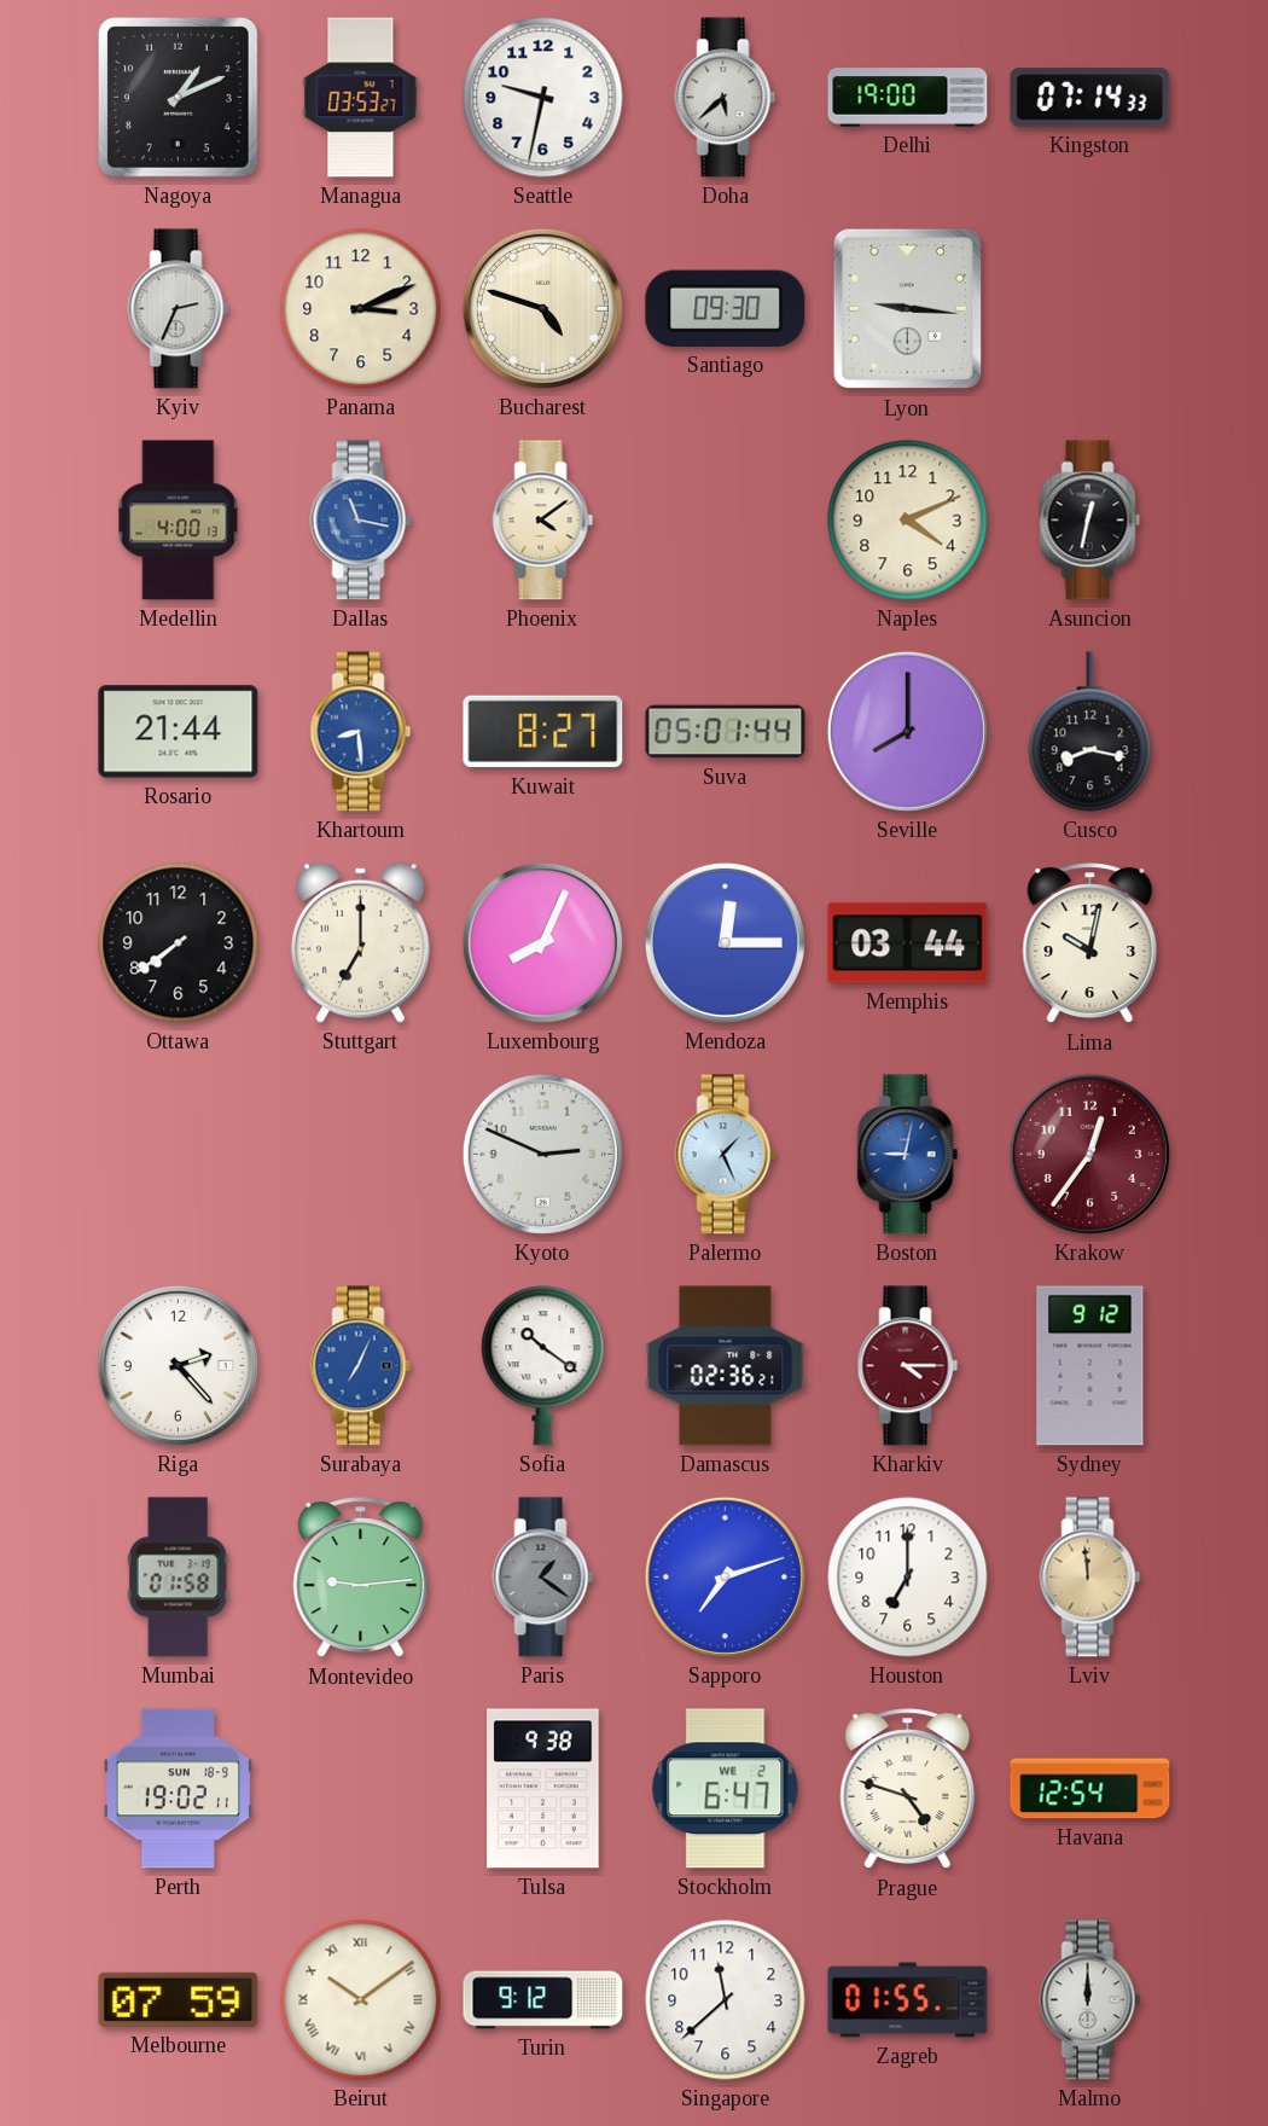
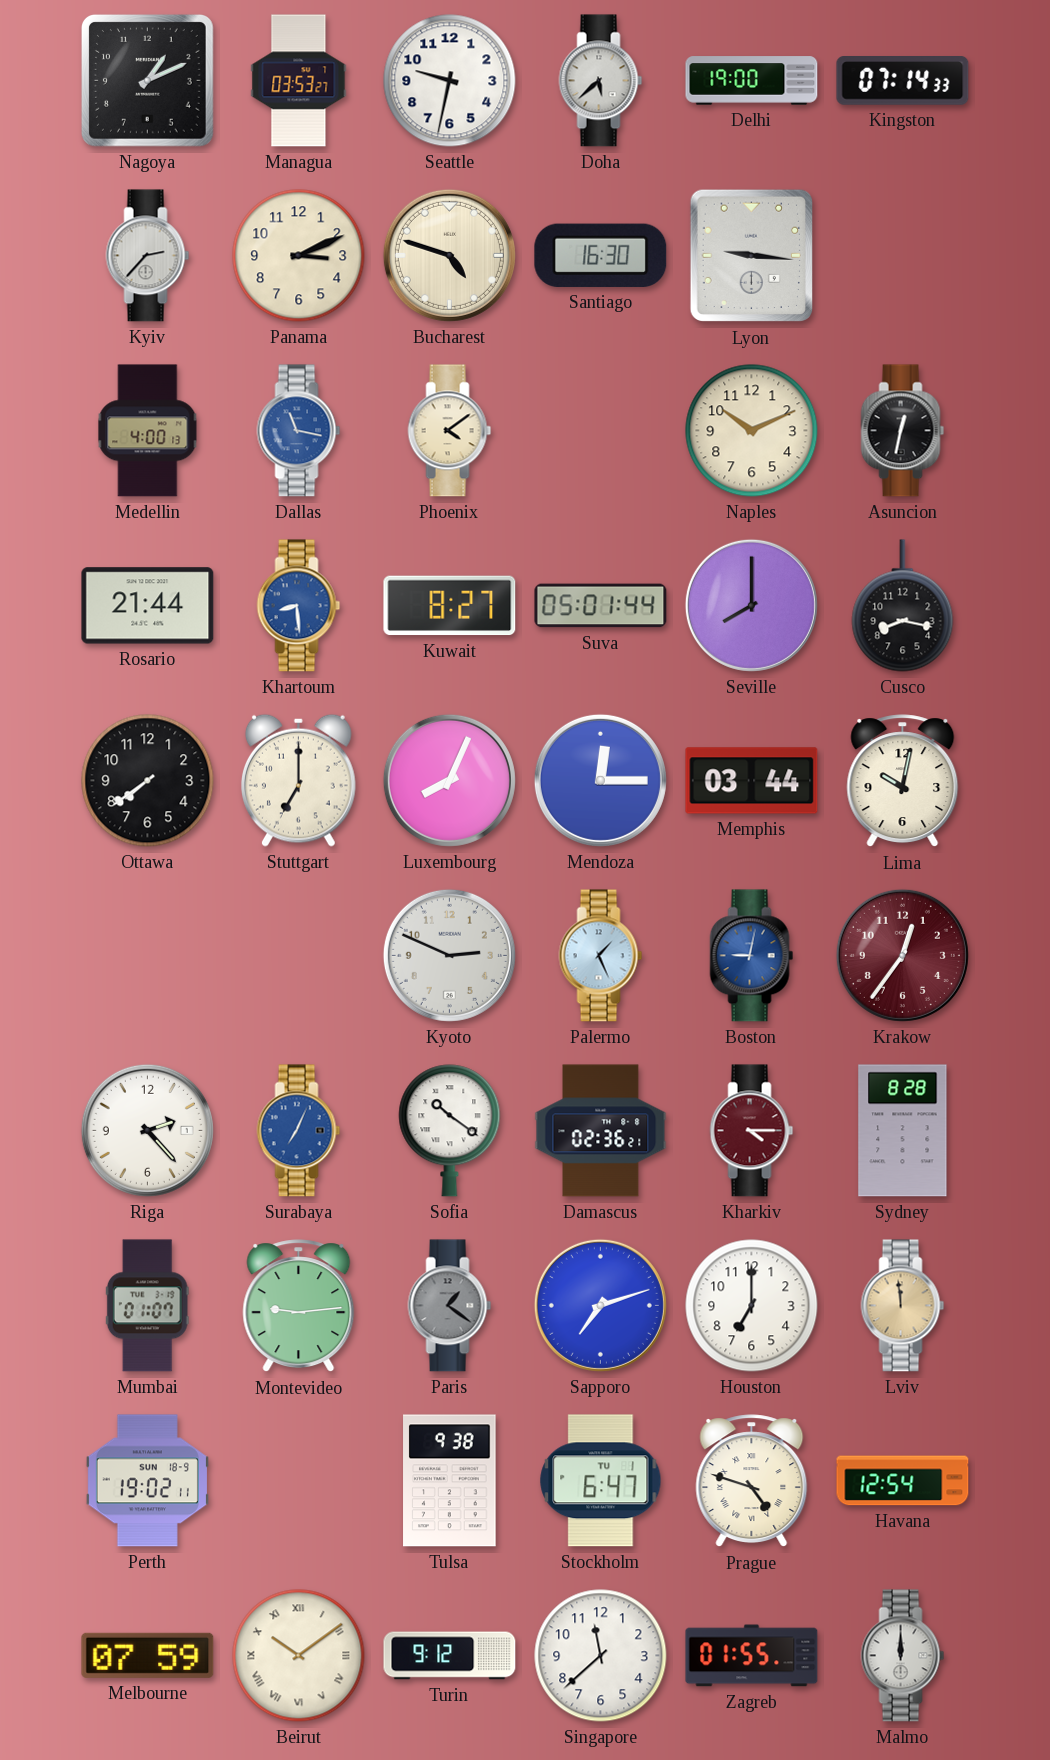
Kyiv: 2:34 -> 2:37 (148, 256)
Santiago: 09:30 -> 16:30 (601, 255)
Naples: 4:11 -> 10:11 (752, 431)
Sydney: 9:12 -> 8:28 (903, 1131)
Mumbai: 01:58 -> 01:07 (147, 1306)
Stockholm date: WE 2 -> TU 1 (601, 1481)
